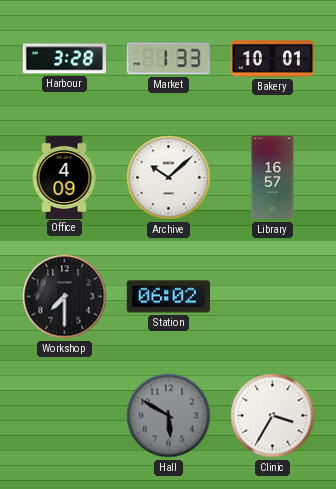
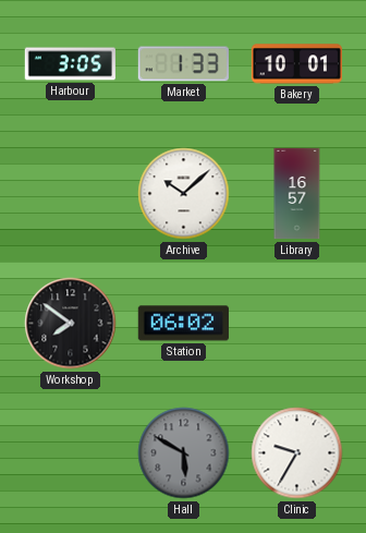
Harbour: 3:28 -> 3:05 (70, 64)
Office: 4:09 -> none (64, 177)
Workshop: 7:30 -> 7:51 (71, 324)
Clinic: 3:35 -> 9:35 (297, 453)
